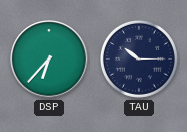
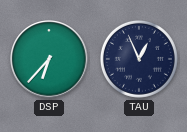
TAU: 10:15 -> 12:56 (139, 59)
